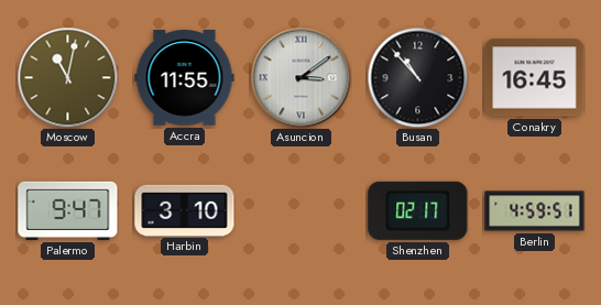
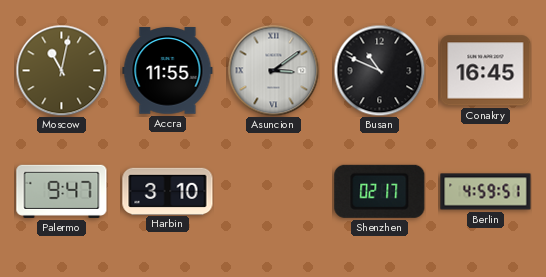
Busan: 10:53 -> 10:49 (379, 70)
